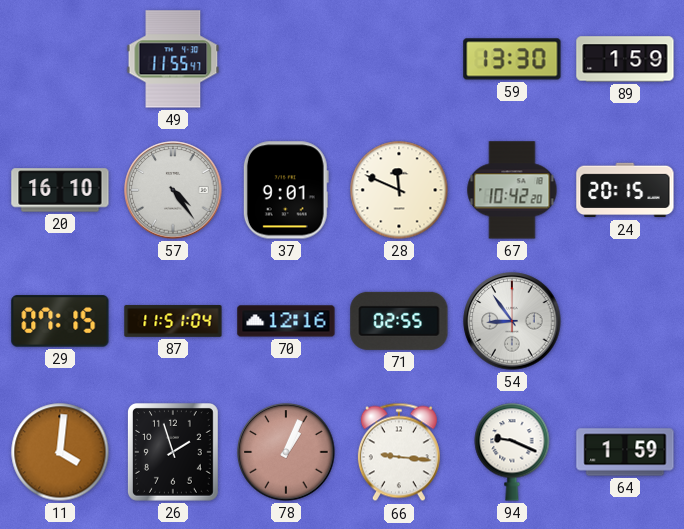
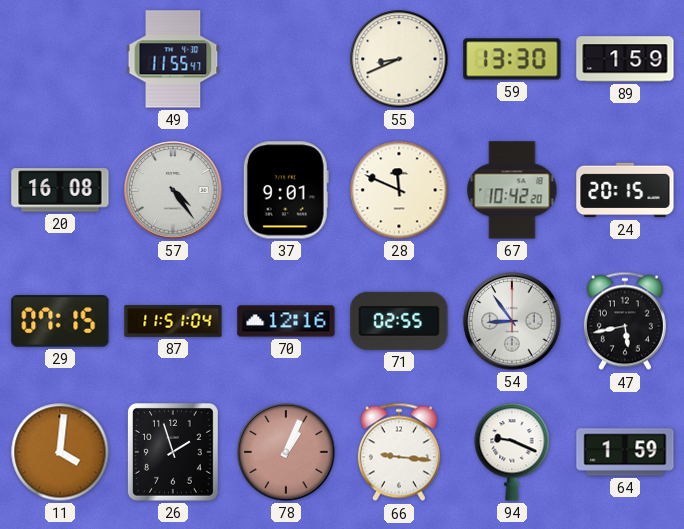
55: none -> 8:41 (399, 59)
20: 16:10 -> 16:08 (60, 190)
47: none -> 5:43 (625, 321)
